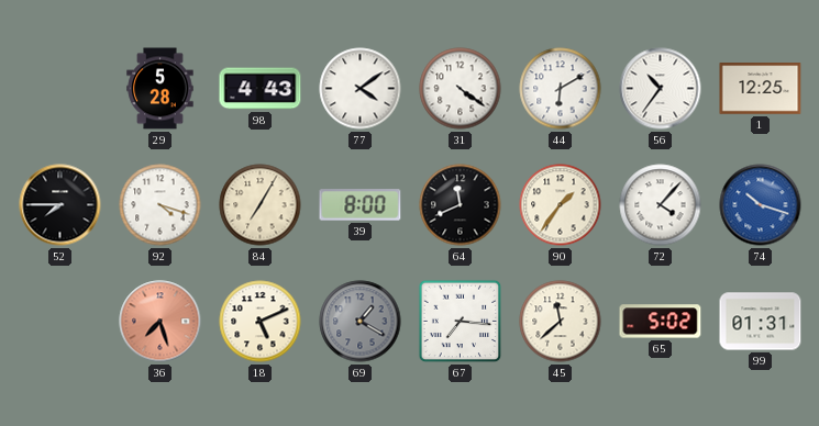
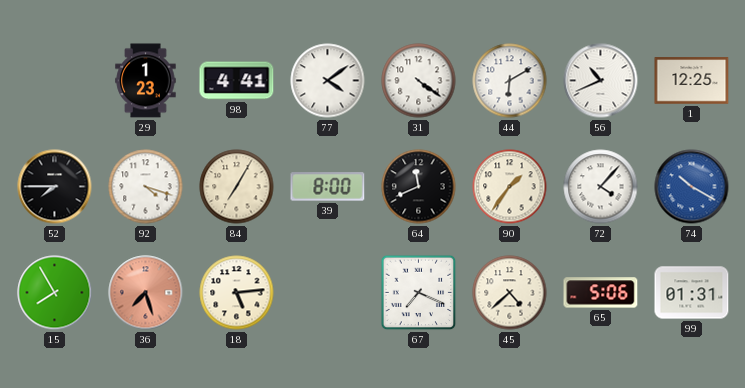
29: 5:28 -> 1:23 (146, 81)
98: 4:43 -> 4:41 (237, 81)
56: 10:36 -> 10:41 (601, 81)
74: 10:18 -> 10:20 (692, 187)
15: none -> 7:55 (55, 293)
18: 5:11 -> 5:14 (237, 293)
69: 1:20 -> none (361, 322)
67: 7:16 -> 7:19 (419, 293)
45: 11:38 -> 4:38 (510, 293)
65: 5:02 -> 5:06 (601, 293)
